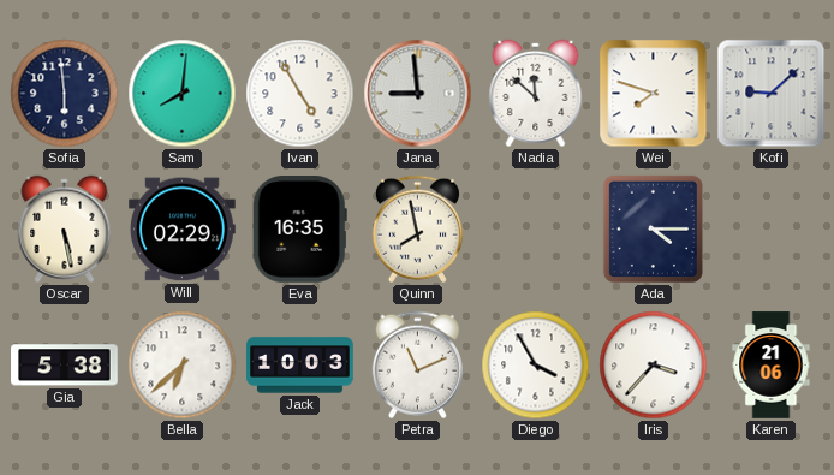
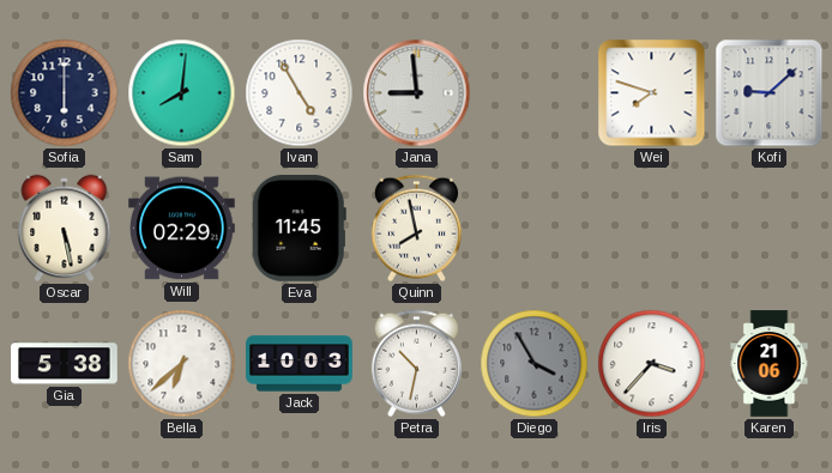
Sofia: 5:59 -> 6:00 (65, 93)
Nadia: 11:52 -> none (536, 93)
Eva: 16:35 -> 11:45 (299, 229)
Ada: 4:15 -> none (653, 228)
Petra: 11:11 -> 10:32 (416, 364)
Diego dial: white -> grey (535, 364)
